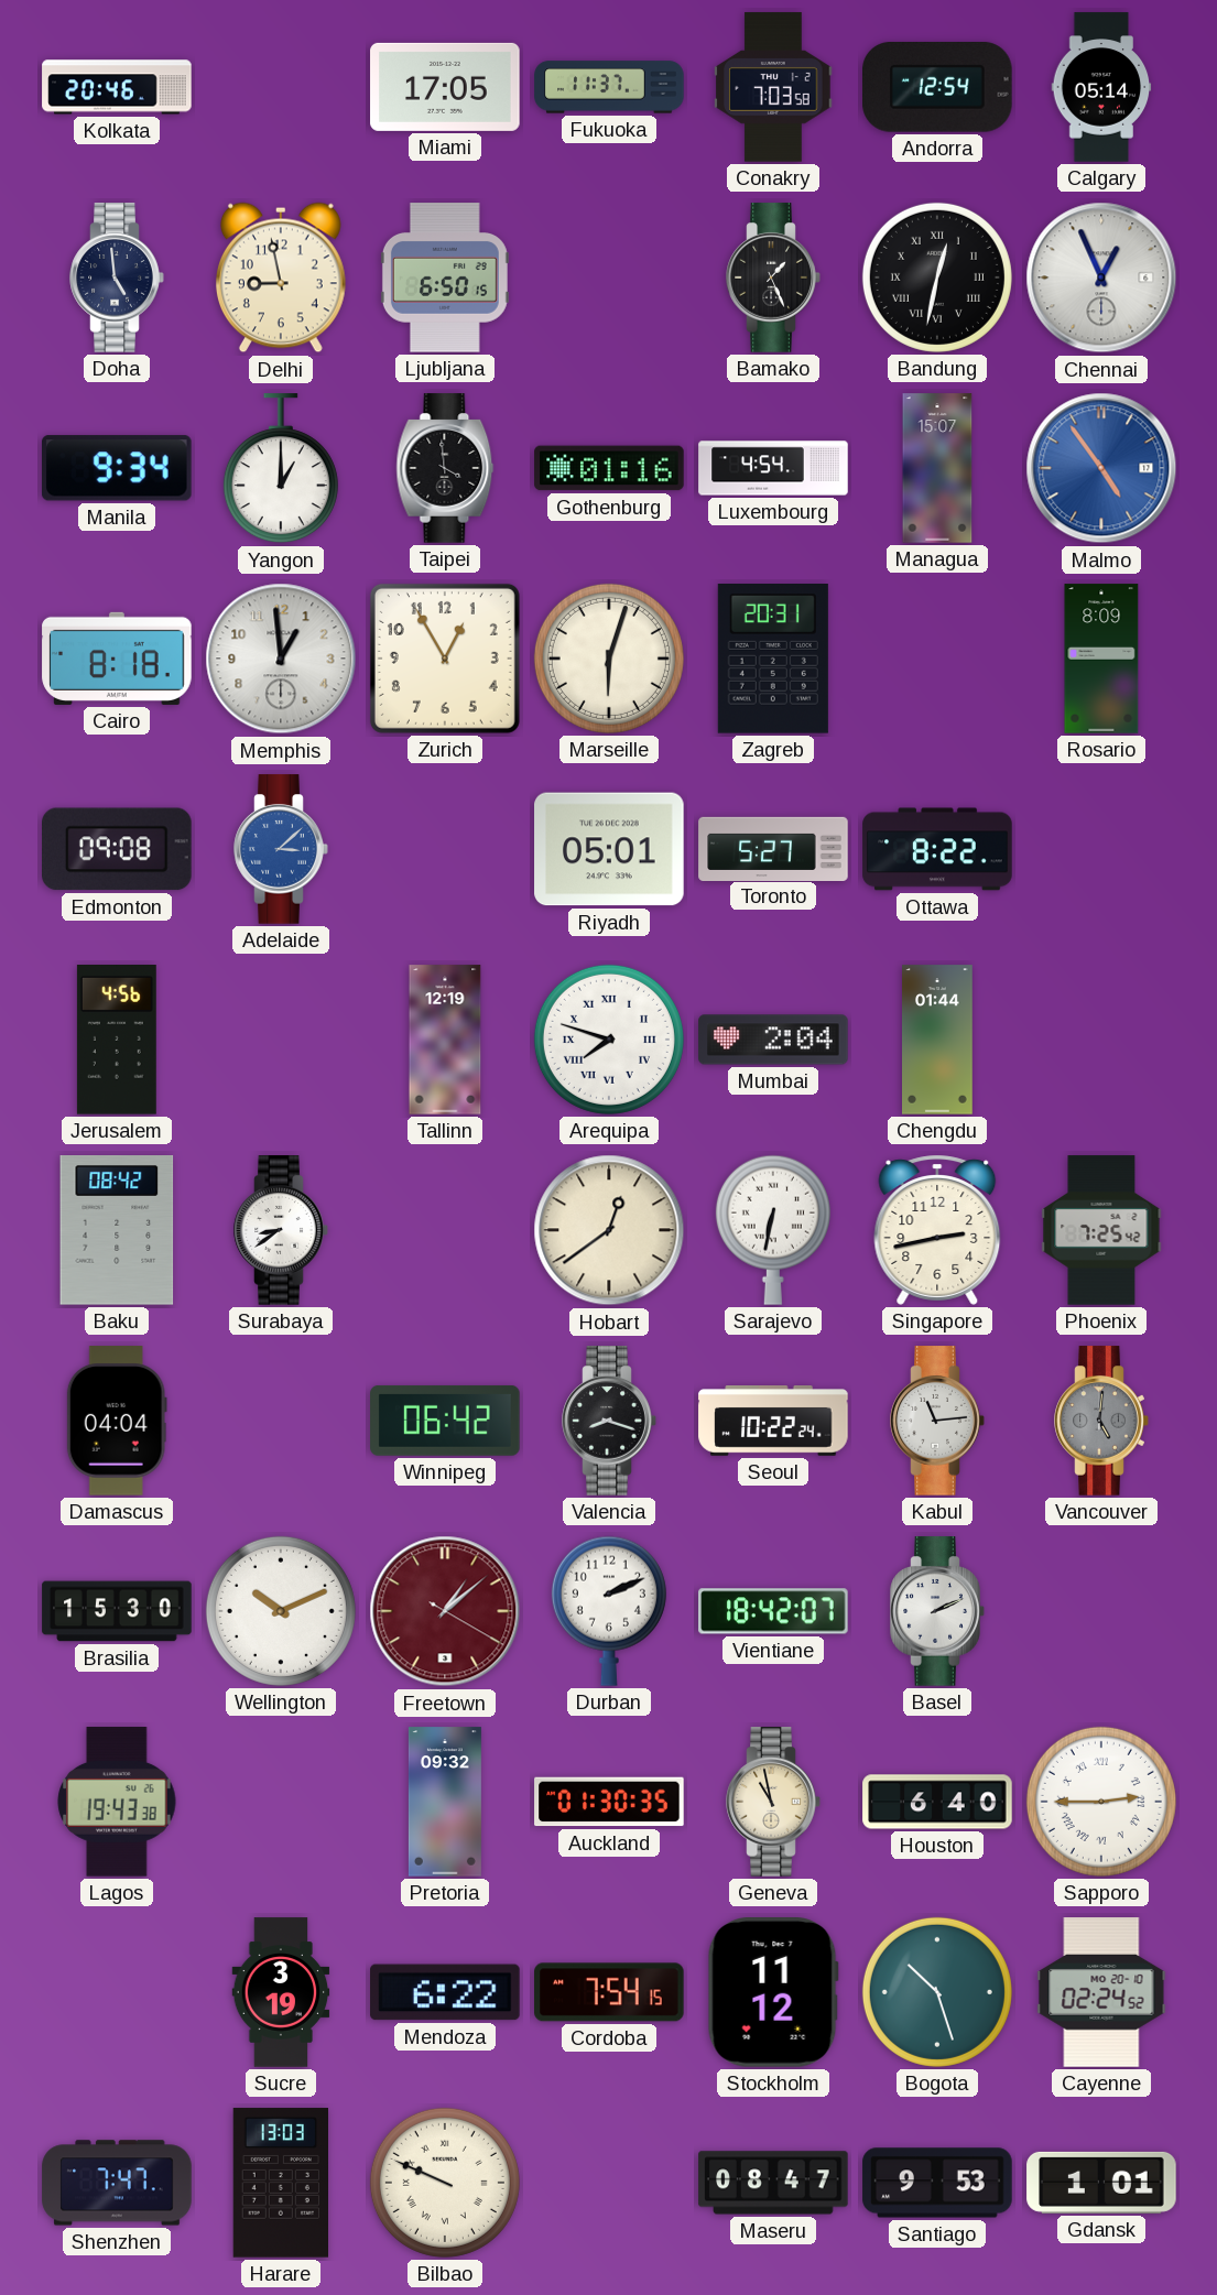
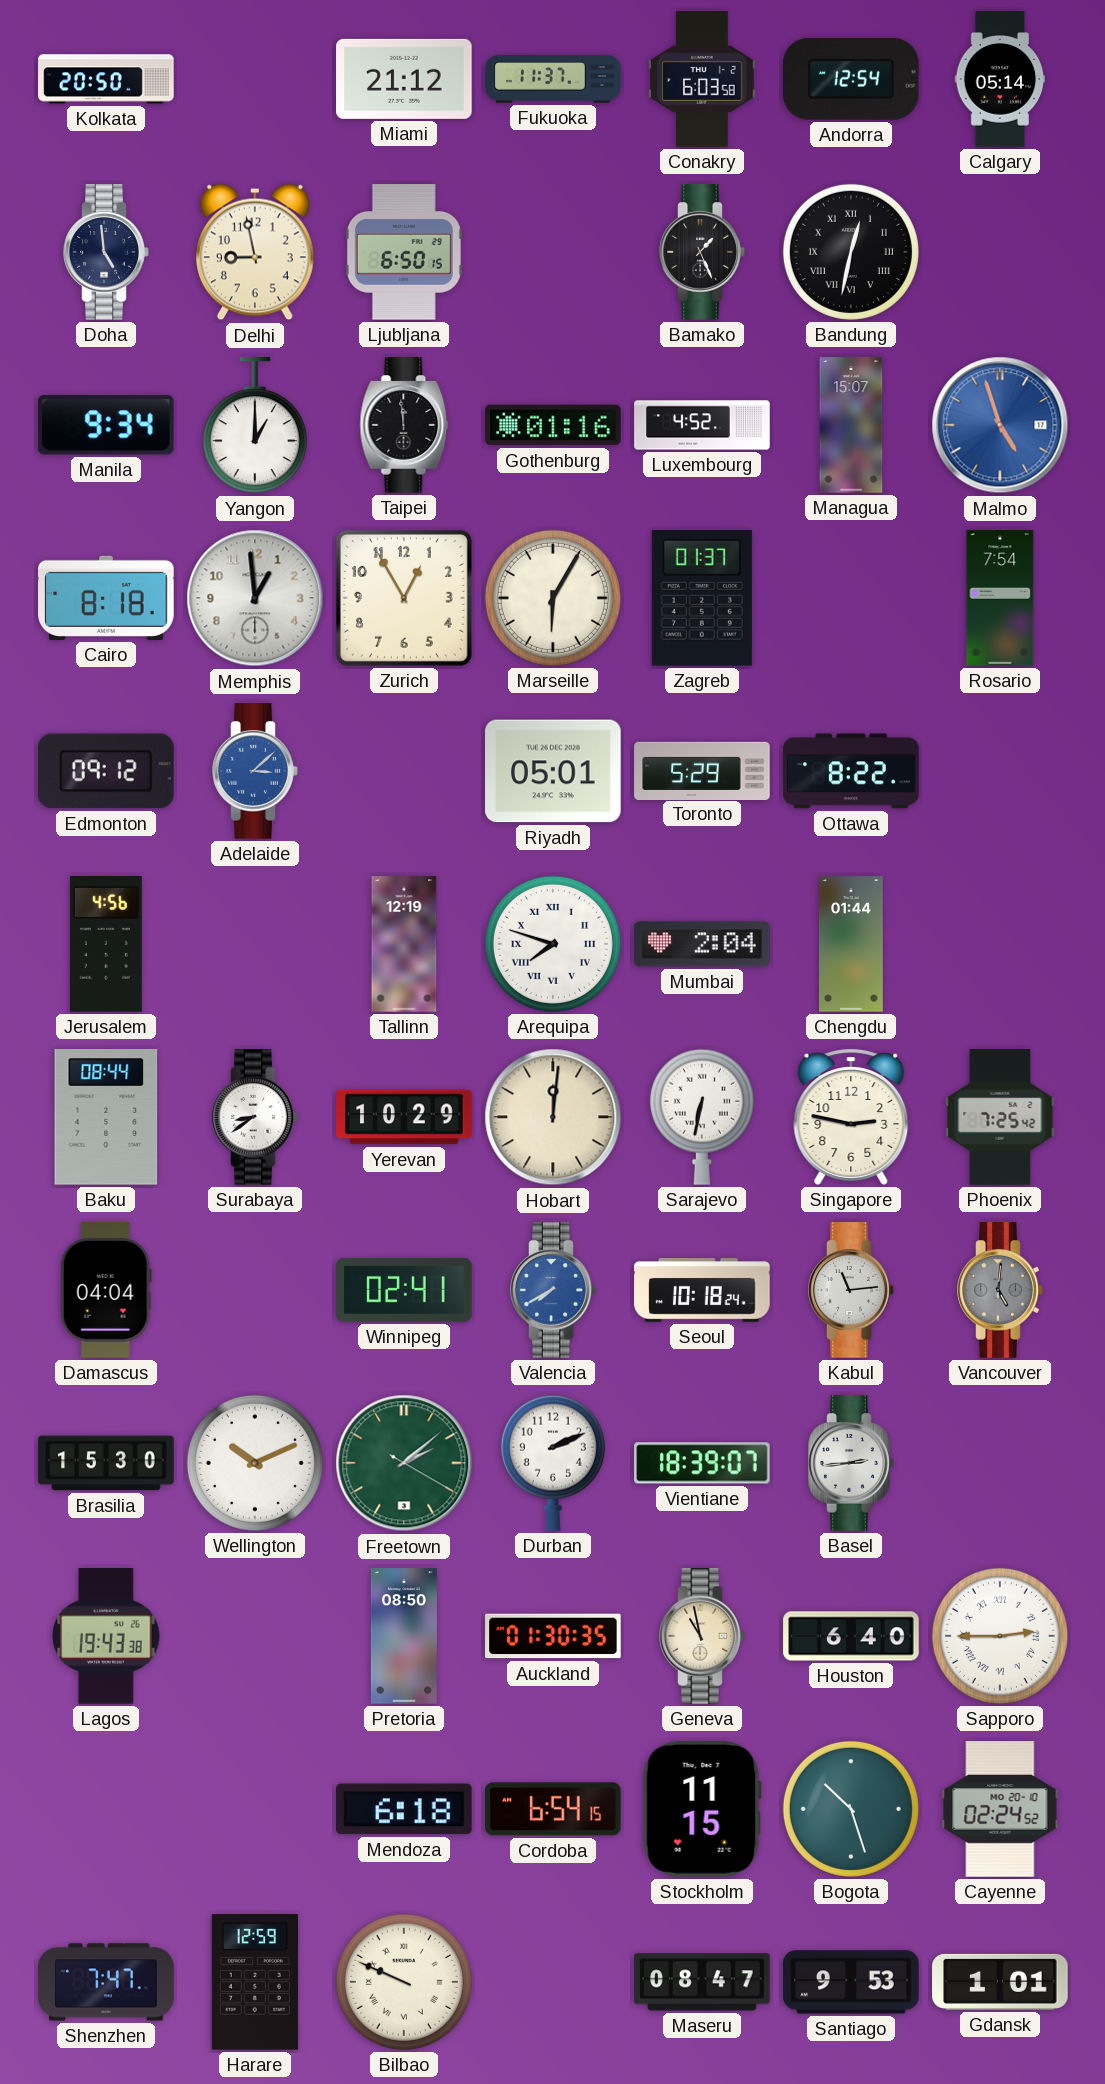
Kolkata: 20:46 -> 20:50 (106, 79)
Miami: 17:05 -> 21:12 (404, 79)
Conakry: 7:03 -> 6:03 (702, 79)
Chennai: 12:56 -> none (1101, 278)
Taipei: 3:59 -> 11:59 (404, 425)
Luxembourg: 4:54 -> 4:52 (702, 425)
Malmo: 4:54 -> 4:57 (1000, 425)
Marseille: 6:03 -> 6:05 (553, 598)
Zagreb: 20:31 -> 01:37 (702, 599)
Rosario: 8:09 -> 7:54 (1000, 598)
Edmonton: 09:08 -> 09:12 (107, 771)
Toronto: 5:27 -> 5:29 (702, 770)
Baku: 08:42 -> 08:44 (106, 1118)
Yerevan: none -> 10:29 (404, 1117)
Hobart: 12:39 -> 12:01 (553, 1117)
Singapore: 2:43 -> 2:47 (851, 1117)
Winnipeg: 06:42 -> 02:41 (404, 1290)
Valencia: 8:18 -> 7:40 (553, 1290)
Valencia dial: black -> blue (553, 1290)
Seoul: 10:22 -> 10:18 (702, 1291)
Freetown: 1:08 -> 2:08 (404, 1463)
Freetown dial: burgundy -> green (404, 1463)
Vientiane: 18:42 -> 18:39 (702, 1463)
Basel: 2:11 -> 2:44 (851, 1463)
Pretoria: 09:32 -> 08:50 (404, 1636)
Sucre: 3:19 -> none (281, 1992)
Mendoza: 6:22 -> 6:18 (404, 1809)
Cordoba: 7:54 -> 6:54 (553, 1809)
Stockholm: 11:12 -> 11:15 (702, 1810)
Harare: 13:03 -> 12:59 (254, 1982)
